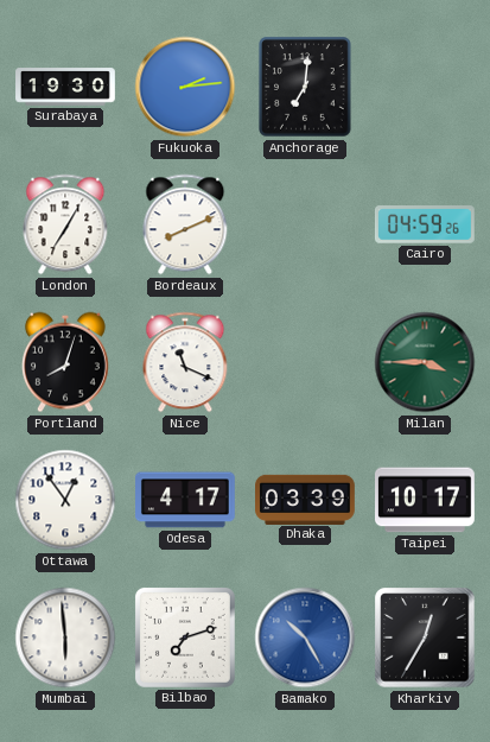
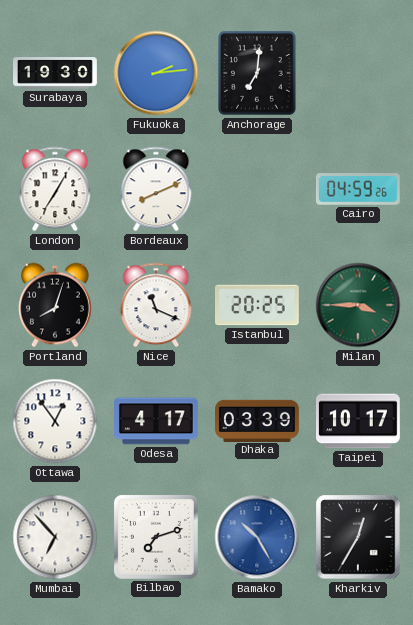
Istanbul: none -> 20:25 (258, 305)
Mumbai: 5:59 -> 6:53 (55, 537)
